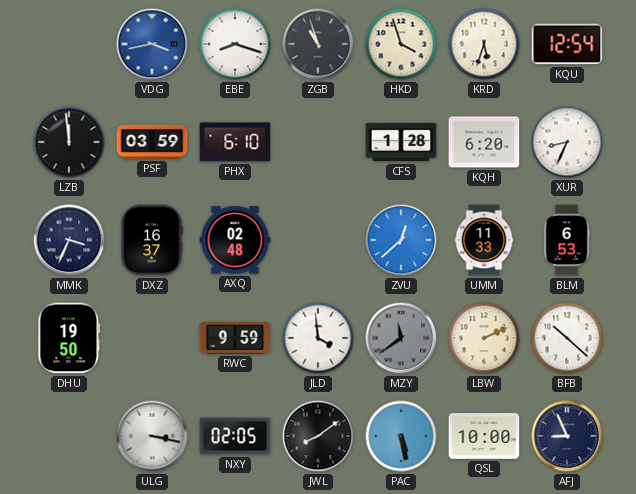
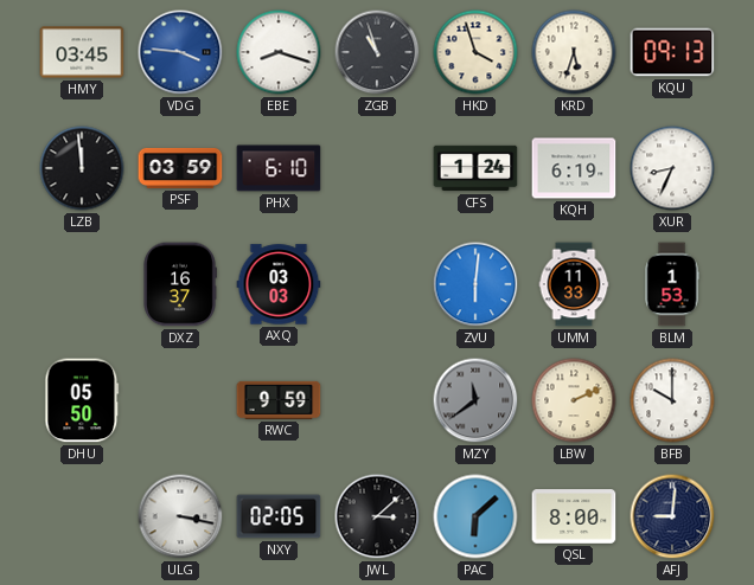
HMY: none -> 03:45 (82, 52)
VDG: 3:43 -> 3:46 (180, 52)
KQU: 12:54 -> 09:13 (672, 52)
CFS: 1:28 -> 1:24 (475, 168)
KQH: 6:20 -> 6:19 (574, 168)
MMK: 3:34 -> none (69, 240)
AXQ: 02:48 -> 03:03 (279, 284)
ZVU: 12:38 -> 6:01 (475, 284)
BLM: 6:53 -> 1:53 (672, 284)
DHU: 19:50 -> 05:50 (82, 400)
JLD: 3:59 -> none (318, 338)
BFB: 10:22 -> 10:00 (672, 400)
JWL: 8:09 -> 3:08 (377, 516)
PAC: 5:28 -> 6:08 (475, 516)
QSL: 10:00 -> 8:00 (574, 516)
AFJ: 8:56 -> 9:01 (672, 516)
